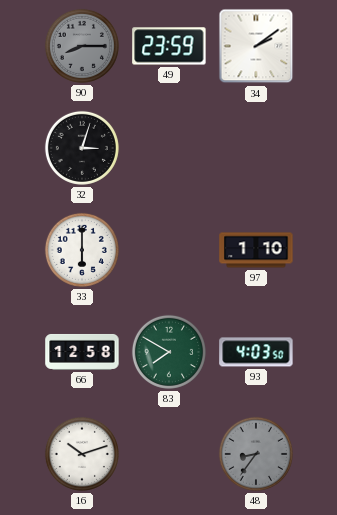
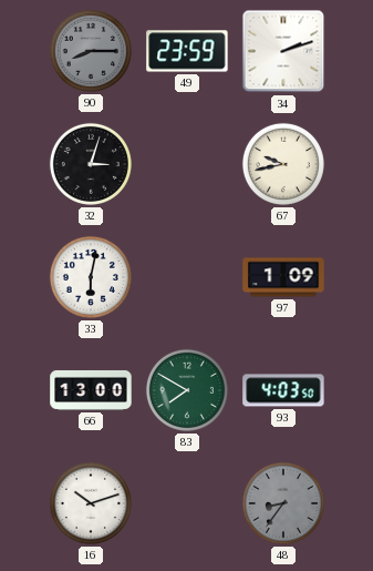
34: 2:09 -> 2:12 (283, 51)
67: none -> 9:43 (283, 164)
33: 6:00 -> 6:02 (91, 277)
97: 1:10 -> 1:09 (283, 277)
66: 12:58 -> 13:00 (91, 390)
